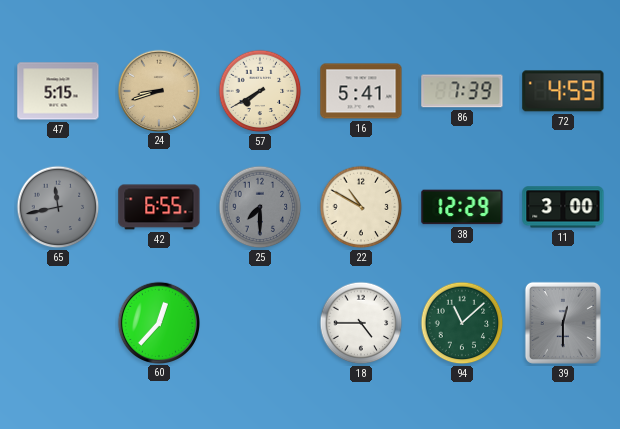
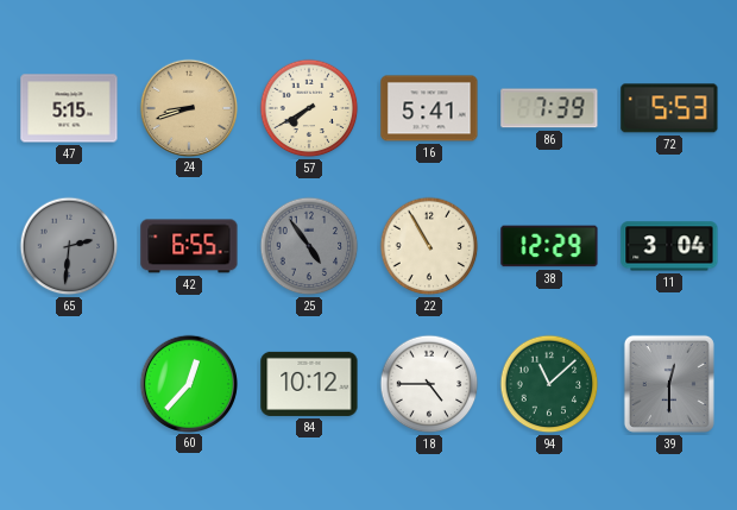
72: 4:59 -> 5:53 (669, 108)
65: 11:43 -> 2:31 (69, 246)
25: 7:30 -> 4:54 (309, 246)
22: 10:50 -> 10:55 (429, 246)
11: 3:00 -> 3:04 (669, 246)
84: none -> 10:12 (309, 384)
